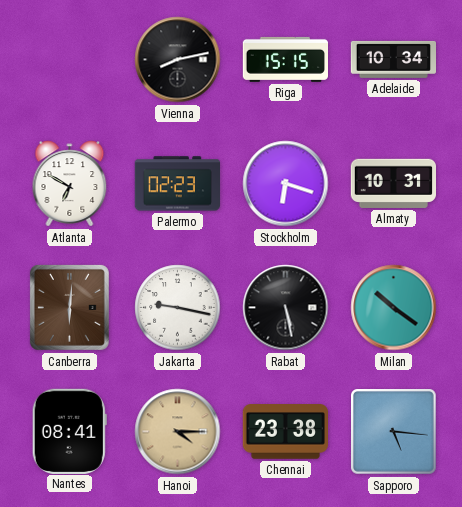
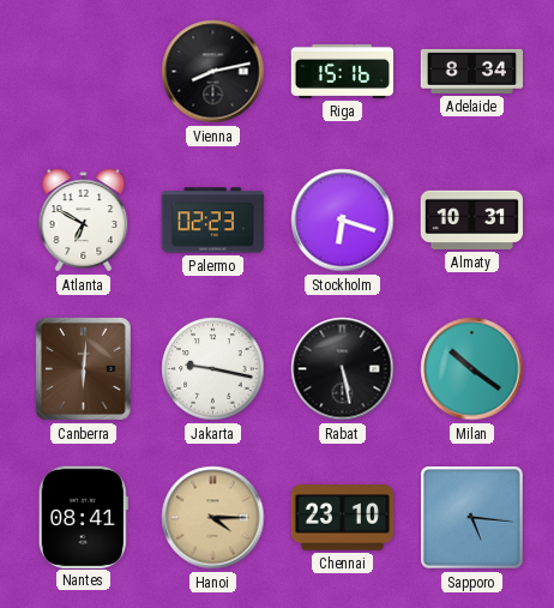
Riga: 15:15 -> 15:16 (343, 71)
Adelaide: 10:34 -> 8:34 (471, 71)
Chennai: 23:38 -> 23:10 (342, 518)
